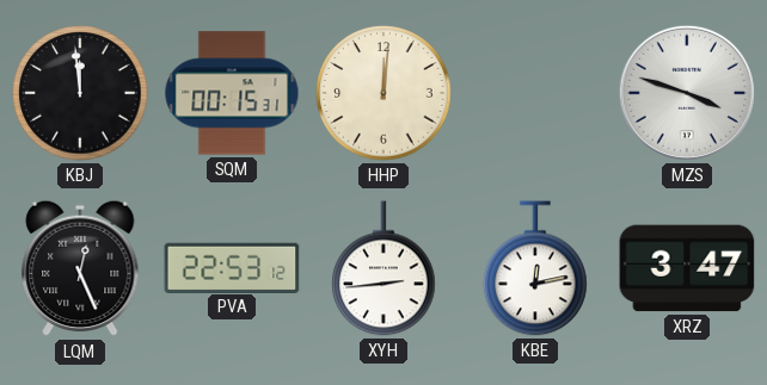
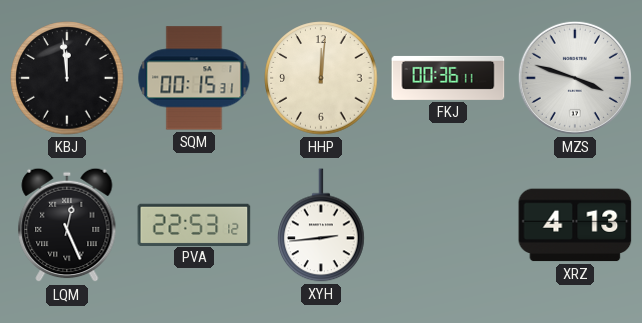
FKJ: none -> 00:36 (448, 78)
KBE: 12:13 -> none (535, 268)
XRZ: 3:47 -> 4:13 (575, 225)
